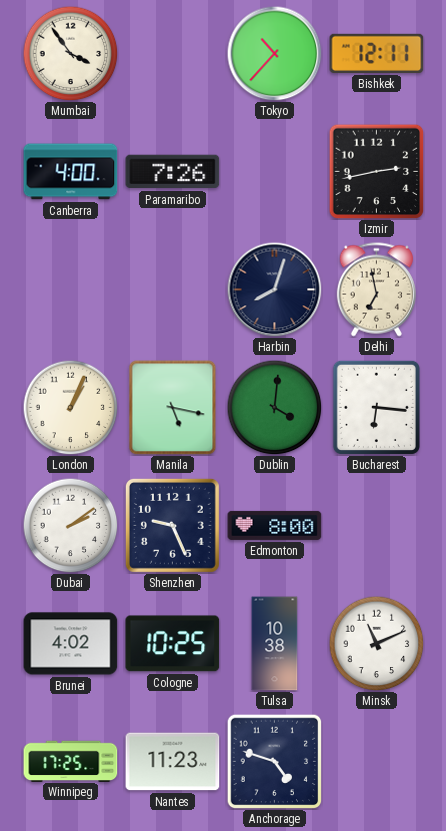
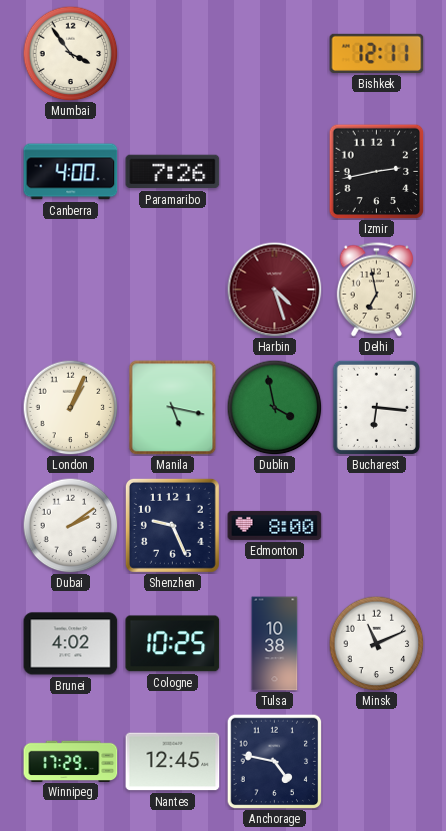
Tokyo: 10:37 -> none (274, 53)
Harbin: 8:03 -> 4:27 (274, 289)
Harbin dial: navy -> burgundy (274, 289)
Dublin: 4:01 -> 3:58 (274, 407)
Winnipeg: 17:25 -> 17:29 (71, 761)
Nantes: 11:23 -> 12:45 (173, 762)
Anchorage: 4:48 -> 4:47 (274, 761)
